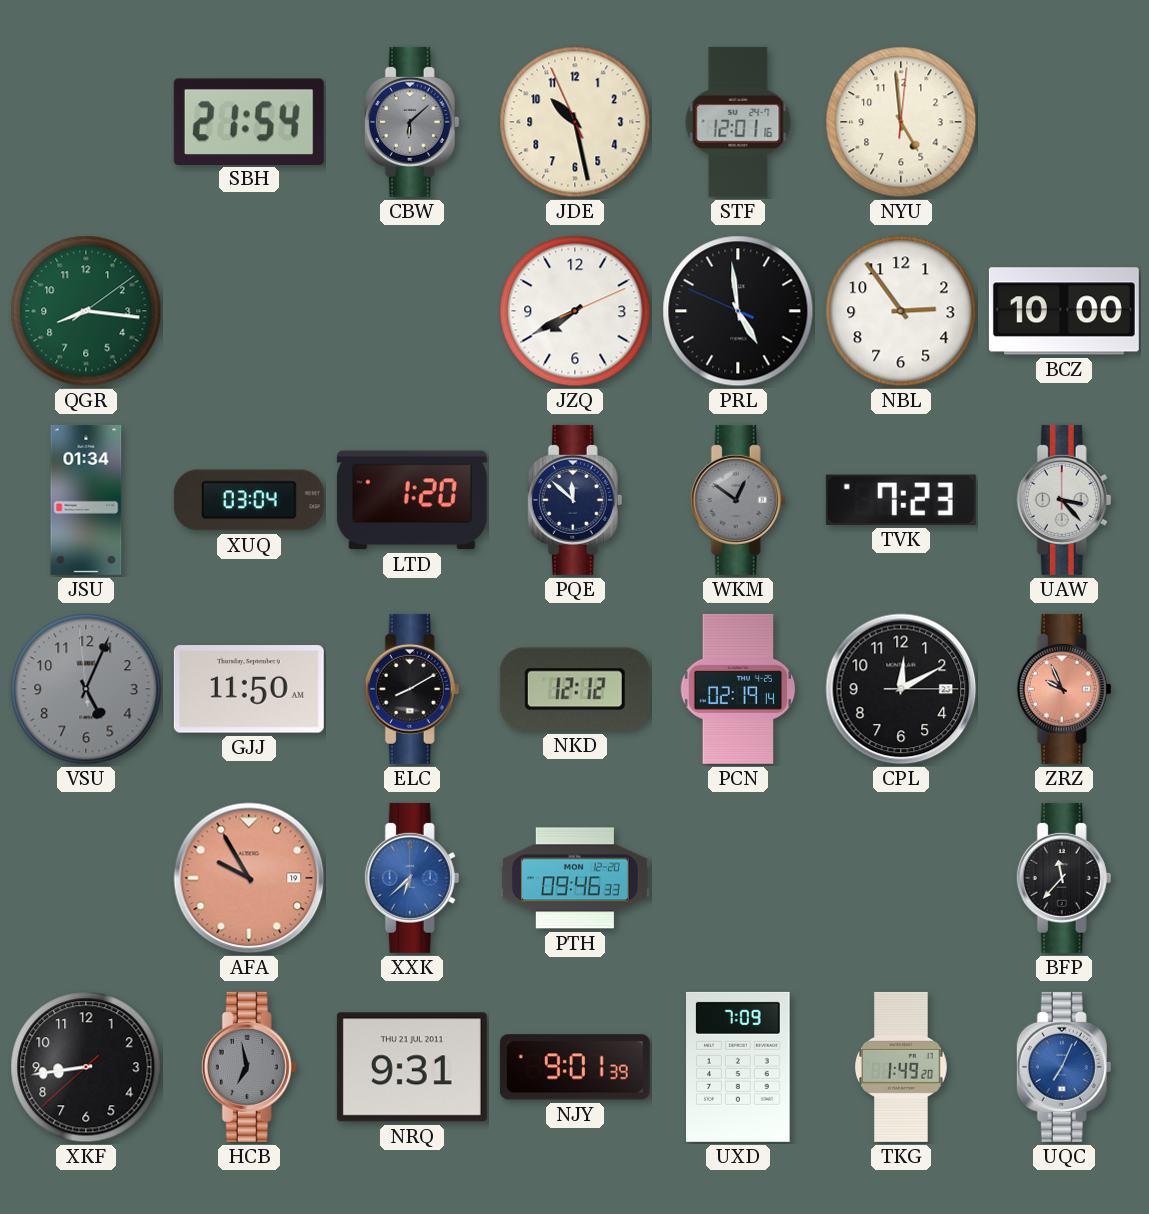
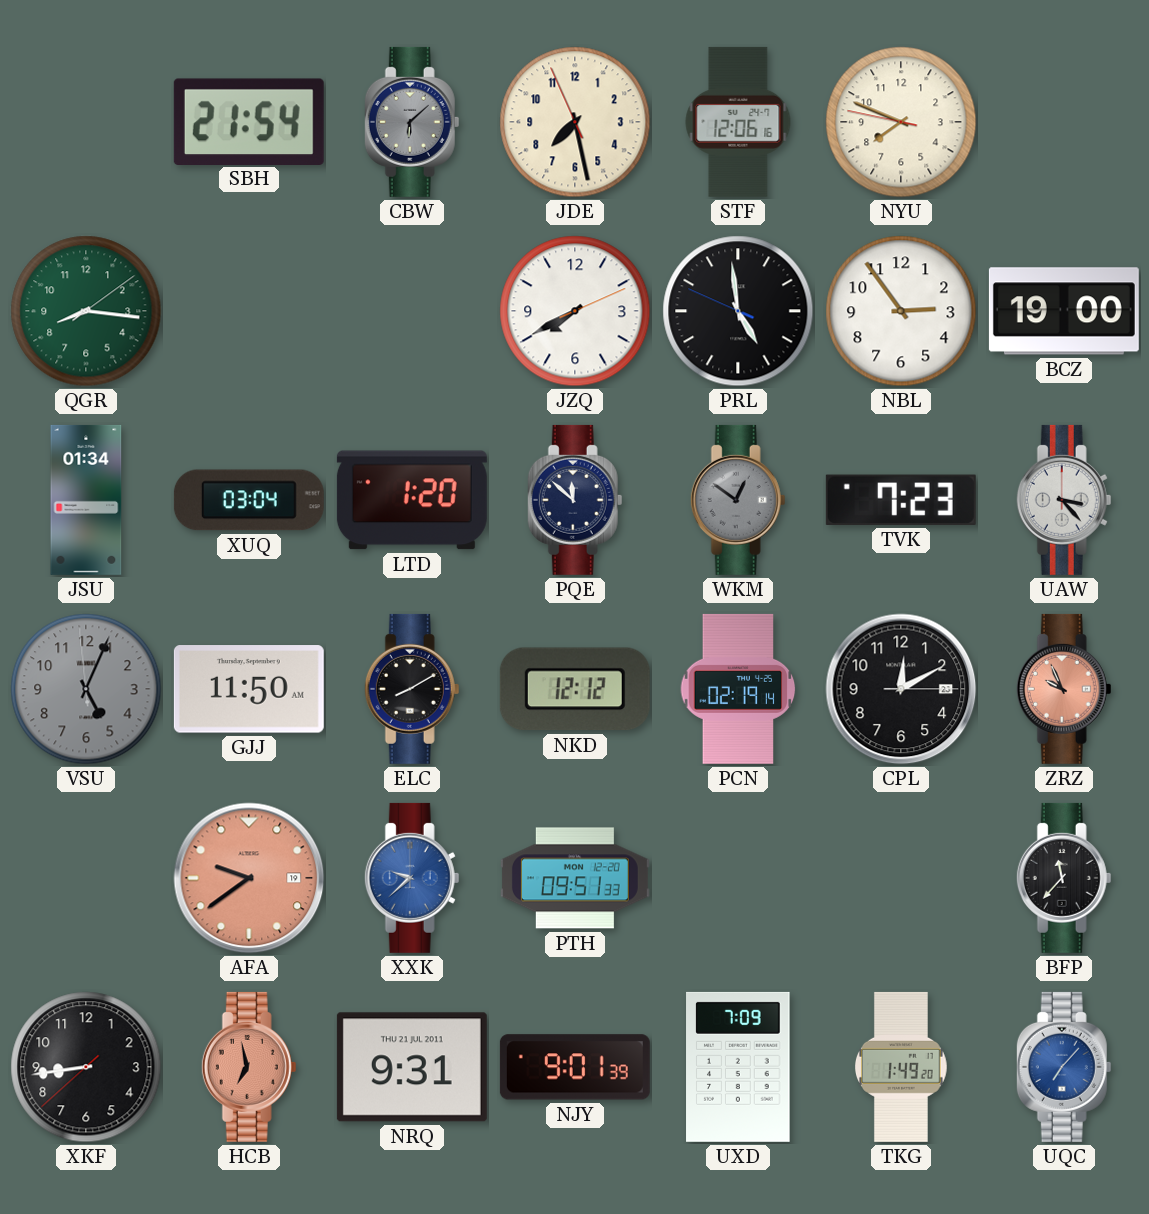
JDE: 10:27 -> 7:27 (575, 122)
STF: 12:01 -> 12:06 (738, 122)
NYU: 4:59 -> 7:48 (901, 122)
BCZ: 10:00 -> 19:00 (1064, 311)
AFA: 9:55 -> 9:39 (249, 878)
XXK: 6:38 -> 9:38 (412, 878)
PTH: 09:46 -> 09:51 (575, 878)
HCB dial: grey -> salmon (249, 1067)
UQC: 7:04 -> 7:07 (1064, 1067)
